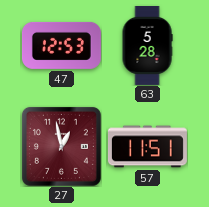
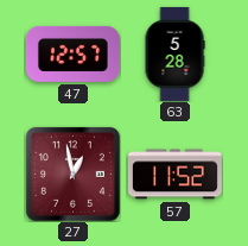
47: 12:53 -> 12:57 (72, 53)
57: 11:51 -> 11:52 (174, 175)
